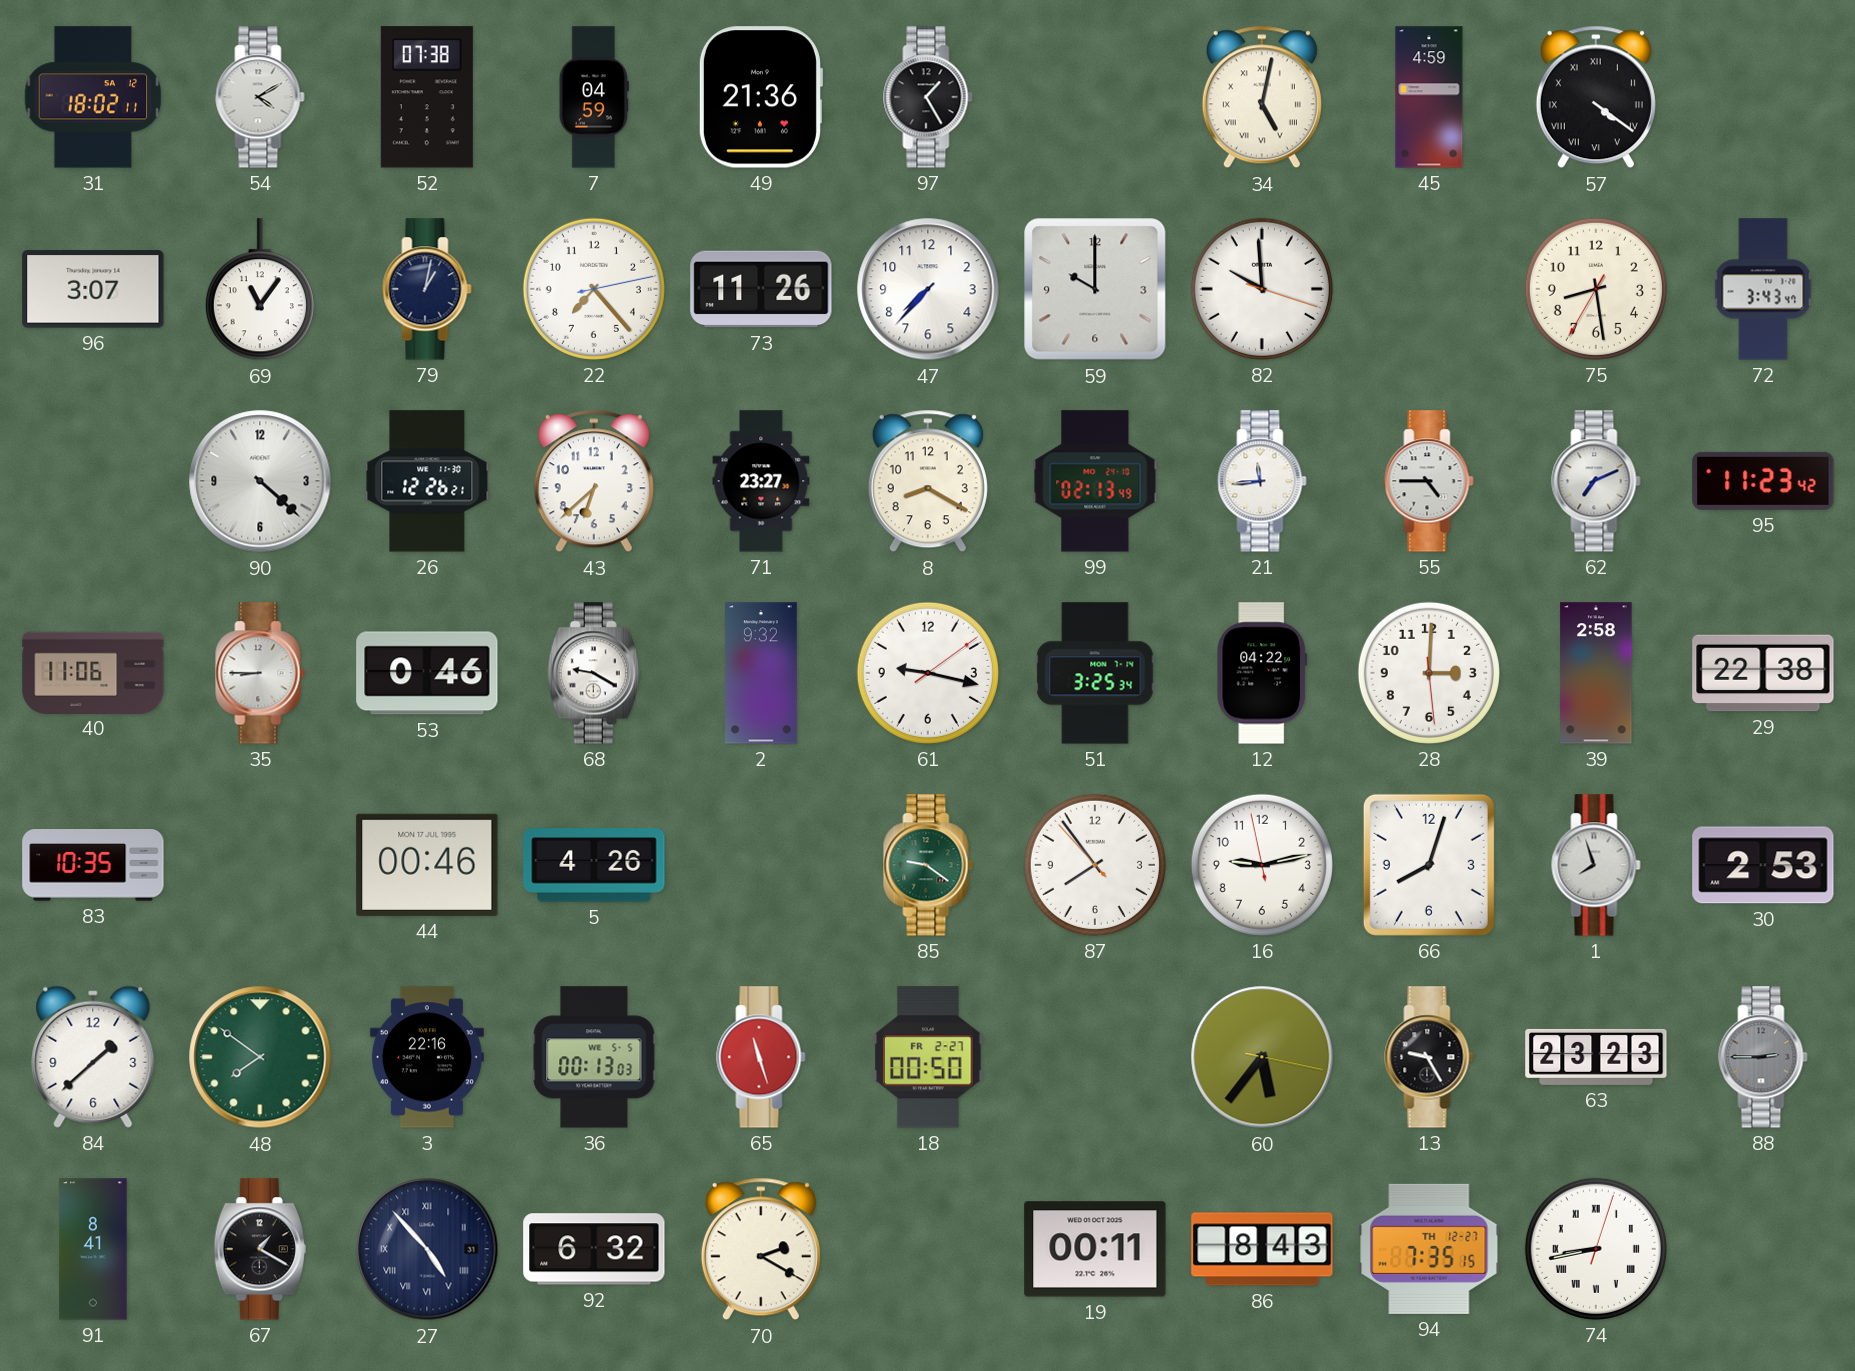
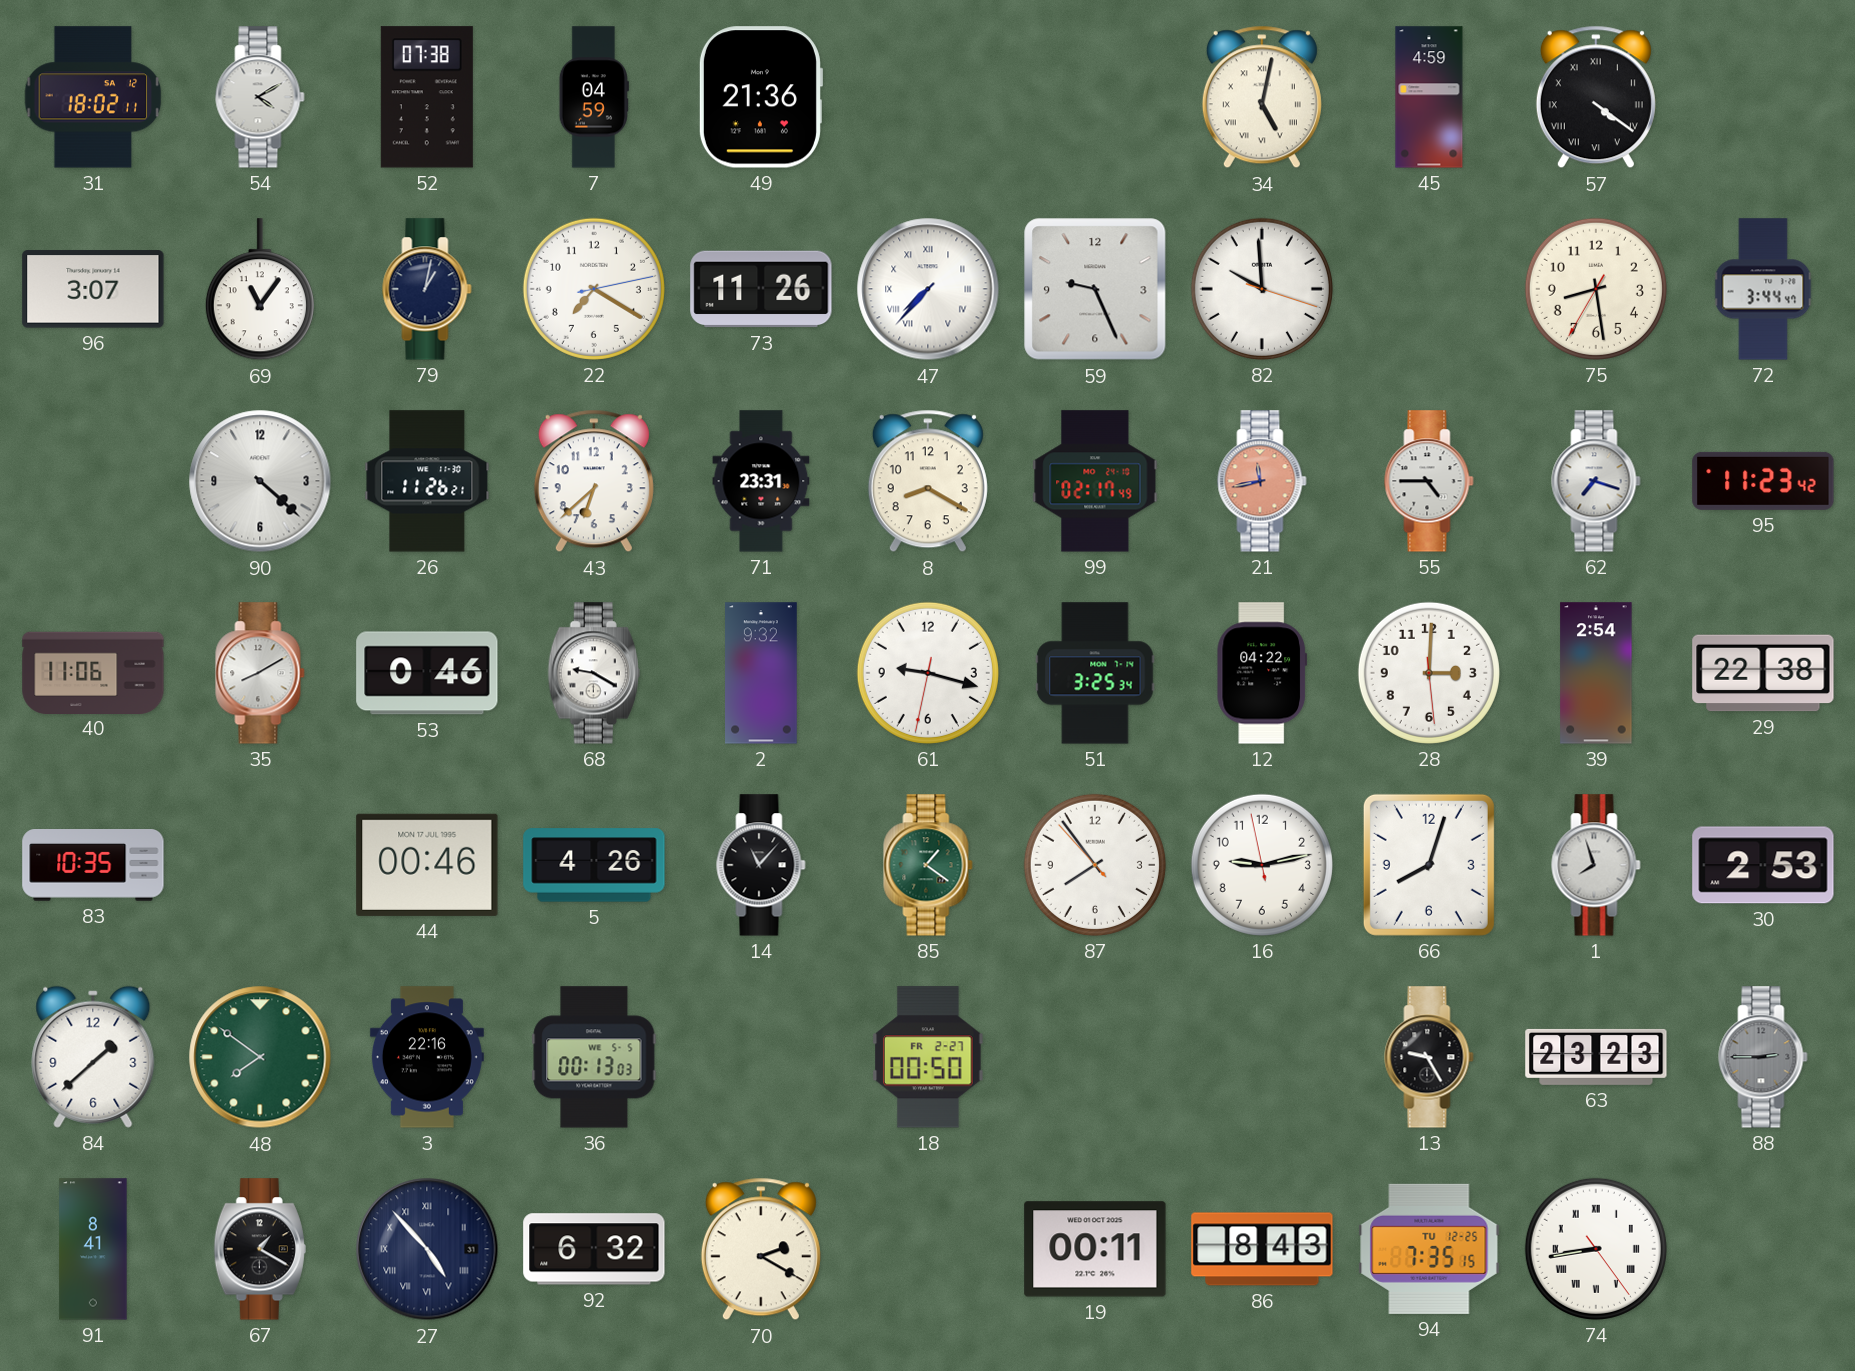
97: 1:25 -> none (928, 97)
22: 7:23 -> 7:20 (594, 289)
47 numerals: Arabic -> Roman (928, 289)
59: 10:00 -> 9:26 (1095, 289)
72: 3:43 -> 3:44 (1763, 289)
26: 12:26 -> 11:26 (427, 481)
71: 23:27 -> 23:31 (761, 481)
99: 02:13 -> 02:17 (1095, 481)
21: 11:44 -> 11:43 (1262, 481)
21 dial: white -> salmon (1262, 481)
62: 7:11 -> 7:18 (1596, 481)
35: 8:45 -> 8:10 (260, 673)
61: 9:17:09 -> 9:17:32 (928, 673)
39: 2:58 -> 2:54 (1596, 673)
14: none -> 11:07 (761, 865)
85: 9:21 -> 1:21 (928, 865)
65: 11:27 -> none (761, 1057)
60: 5:36 -> none (1262, 1057)
94 date: TH 12-27 -> TU 12-25 (1429, 1249)
74: 8:43:03 -> 8:43:24 (1596, 1249)
